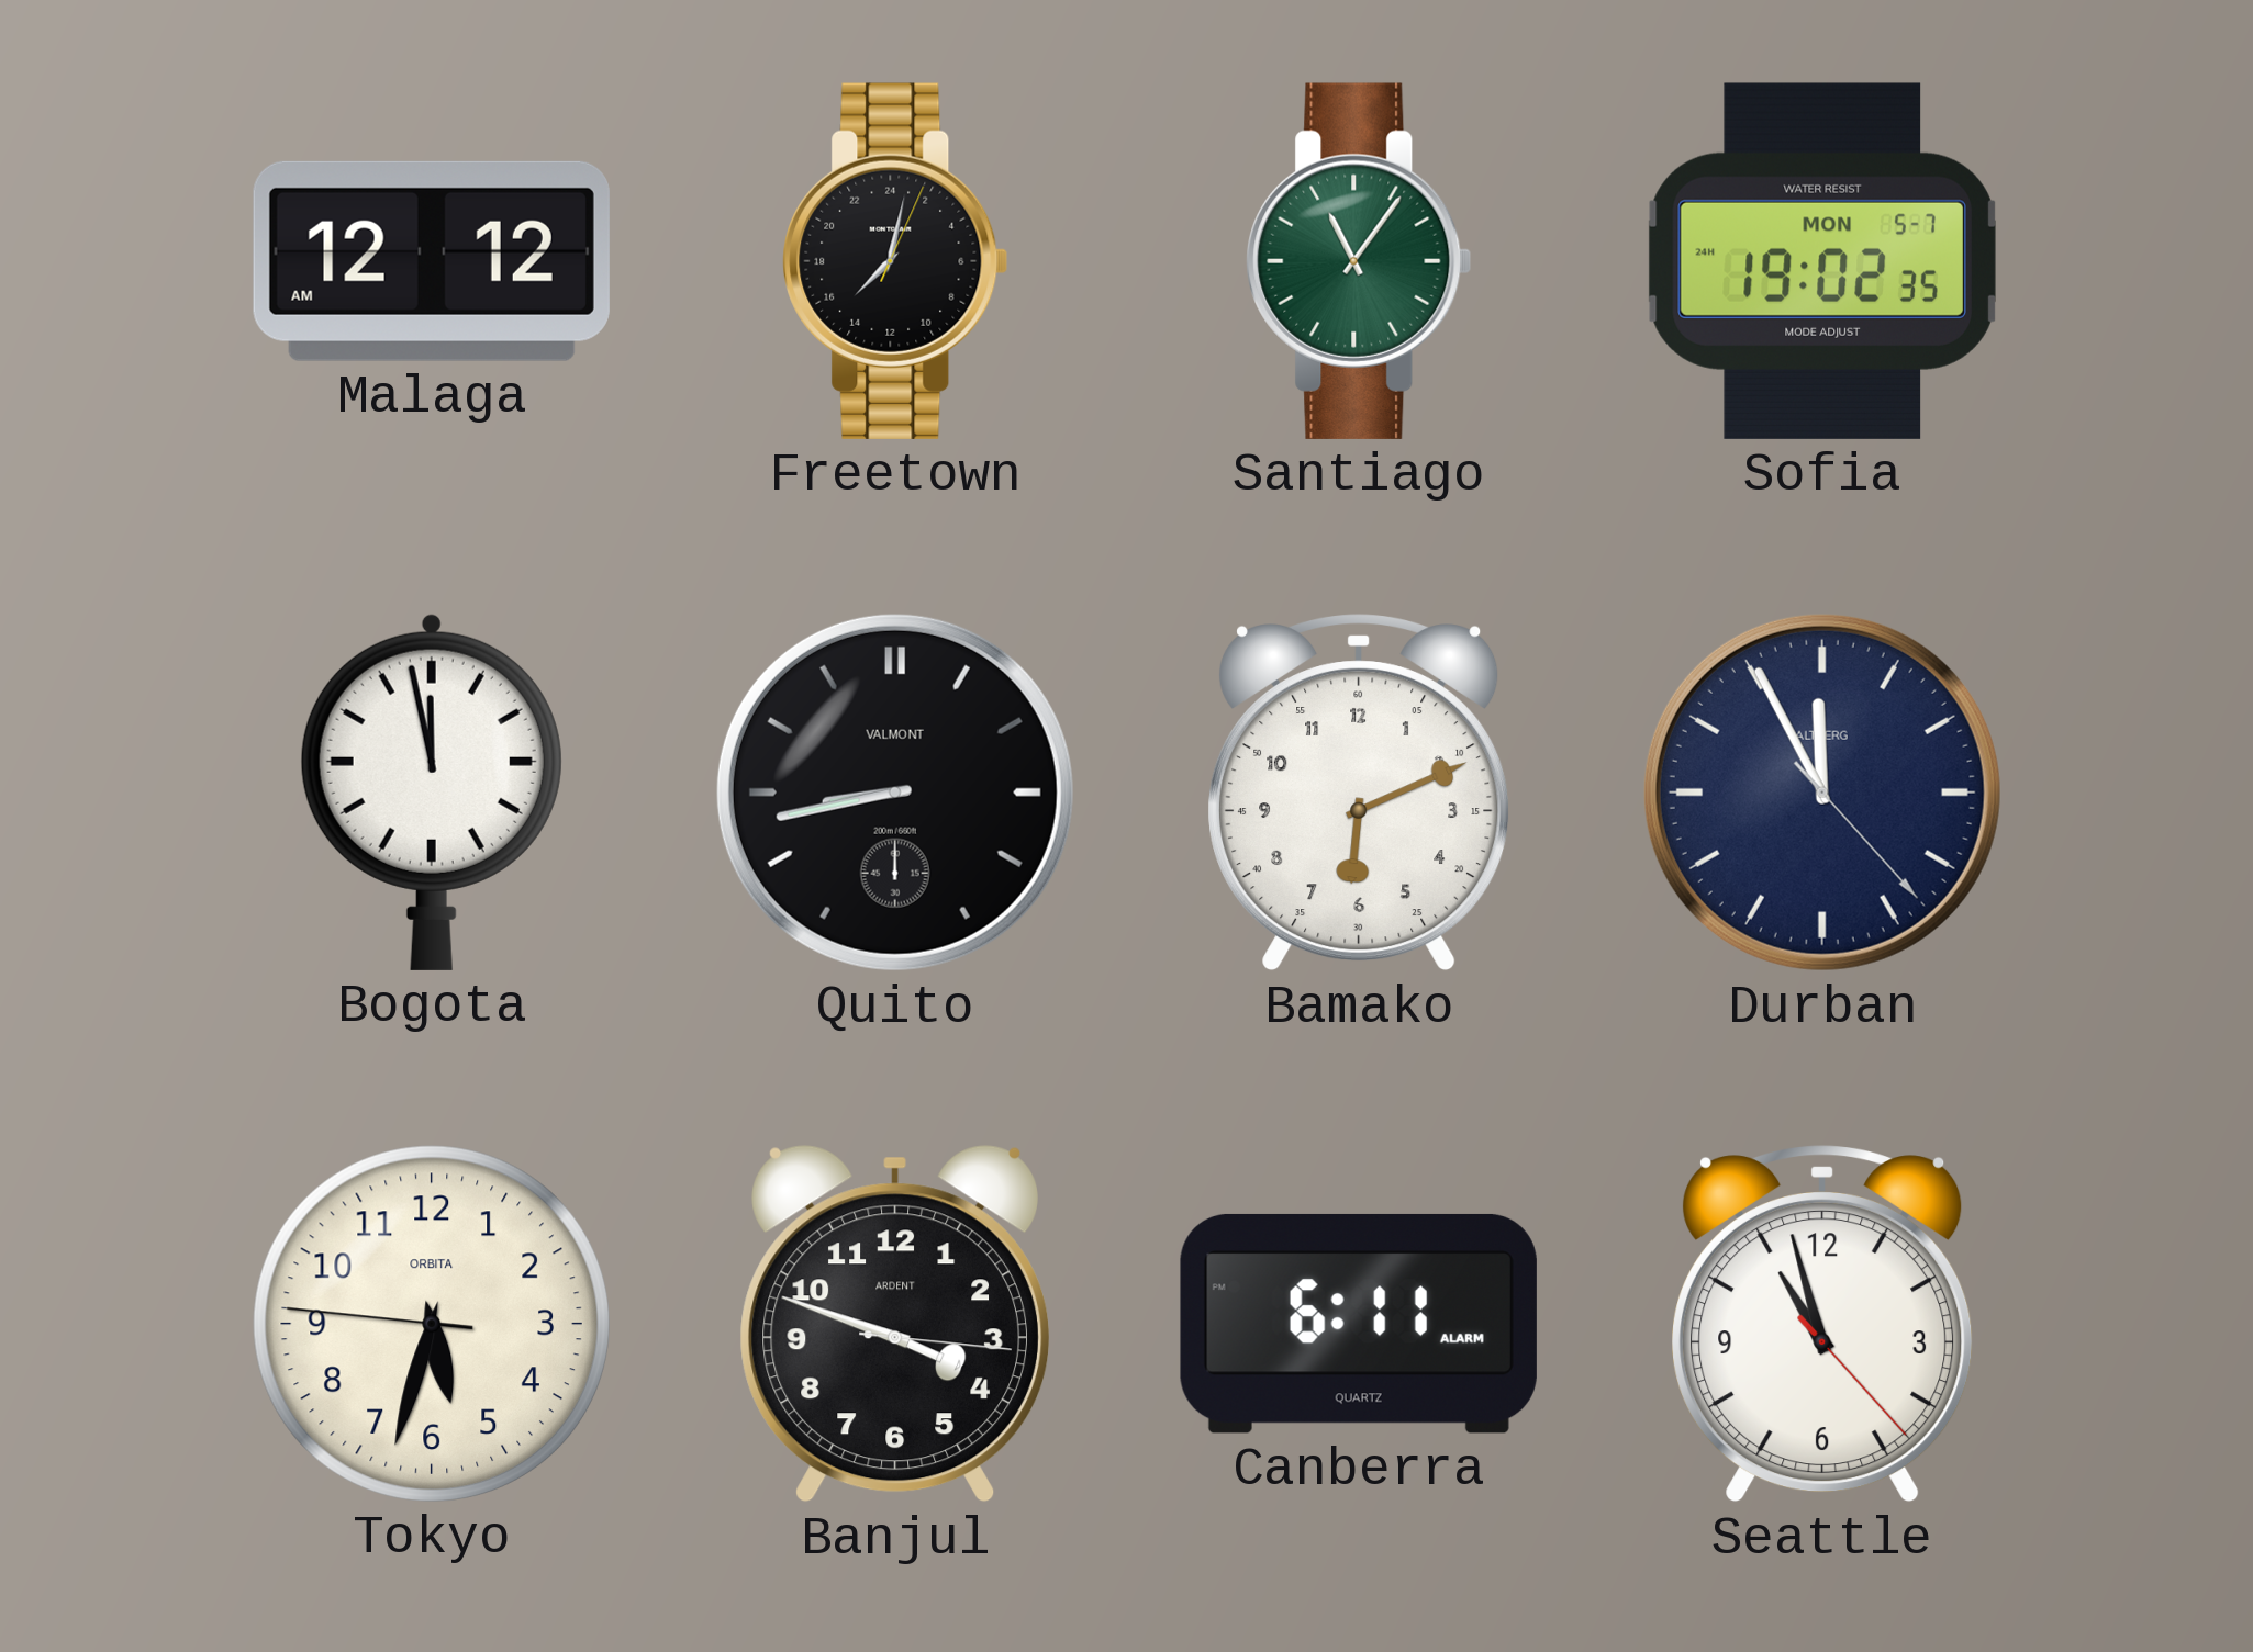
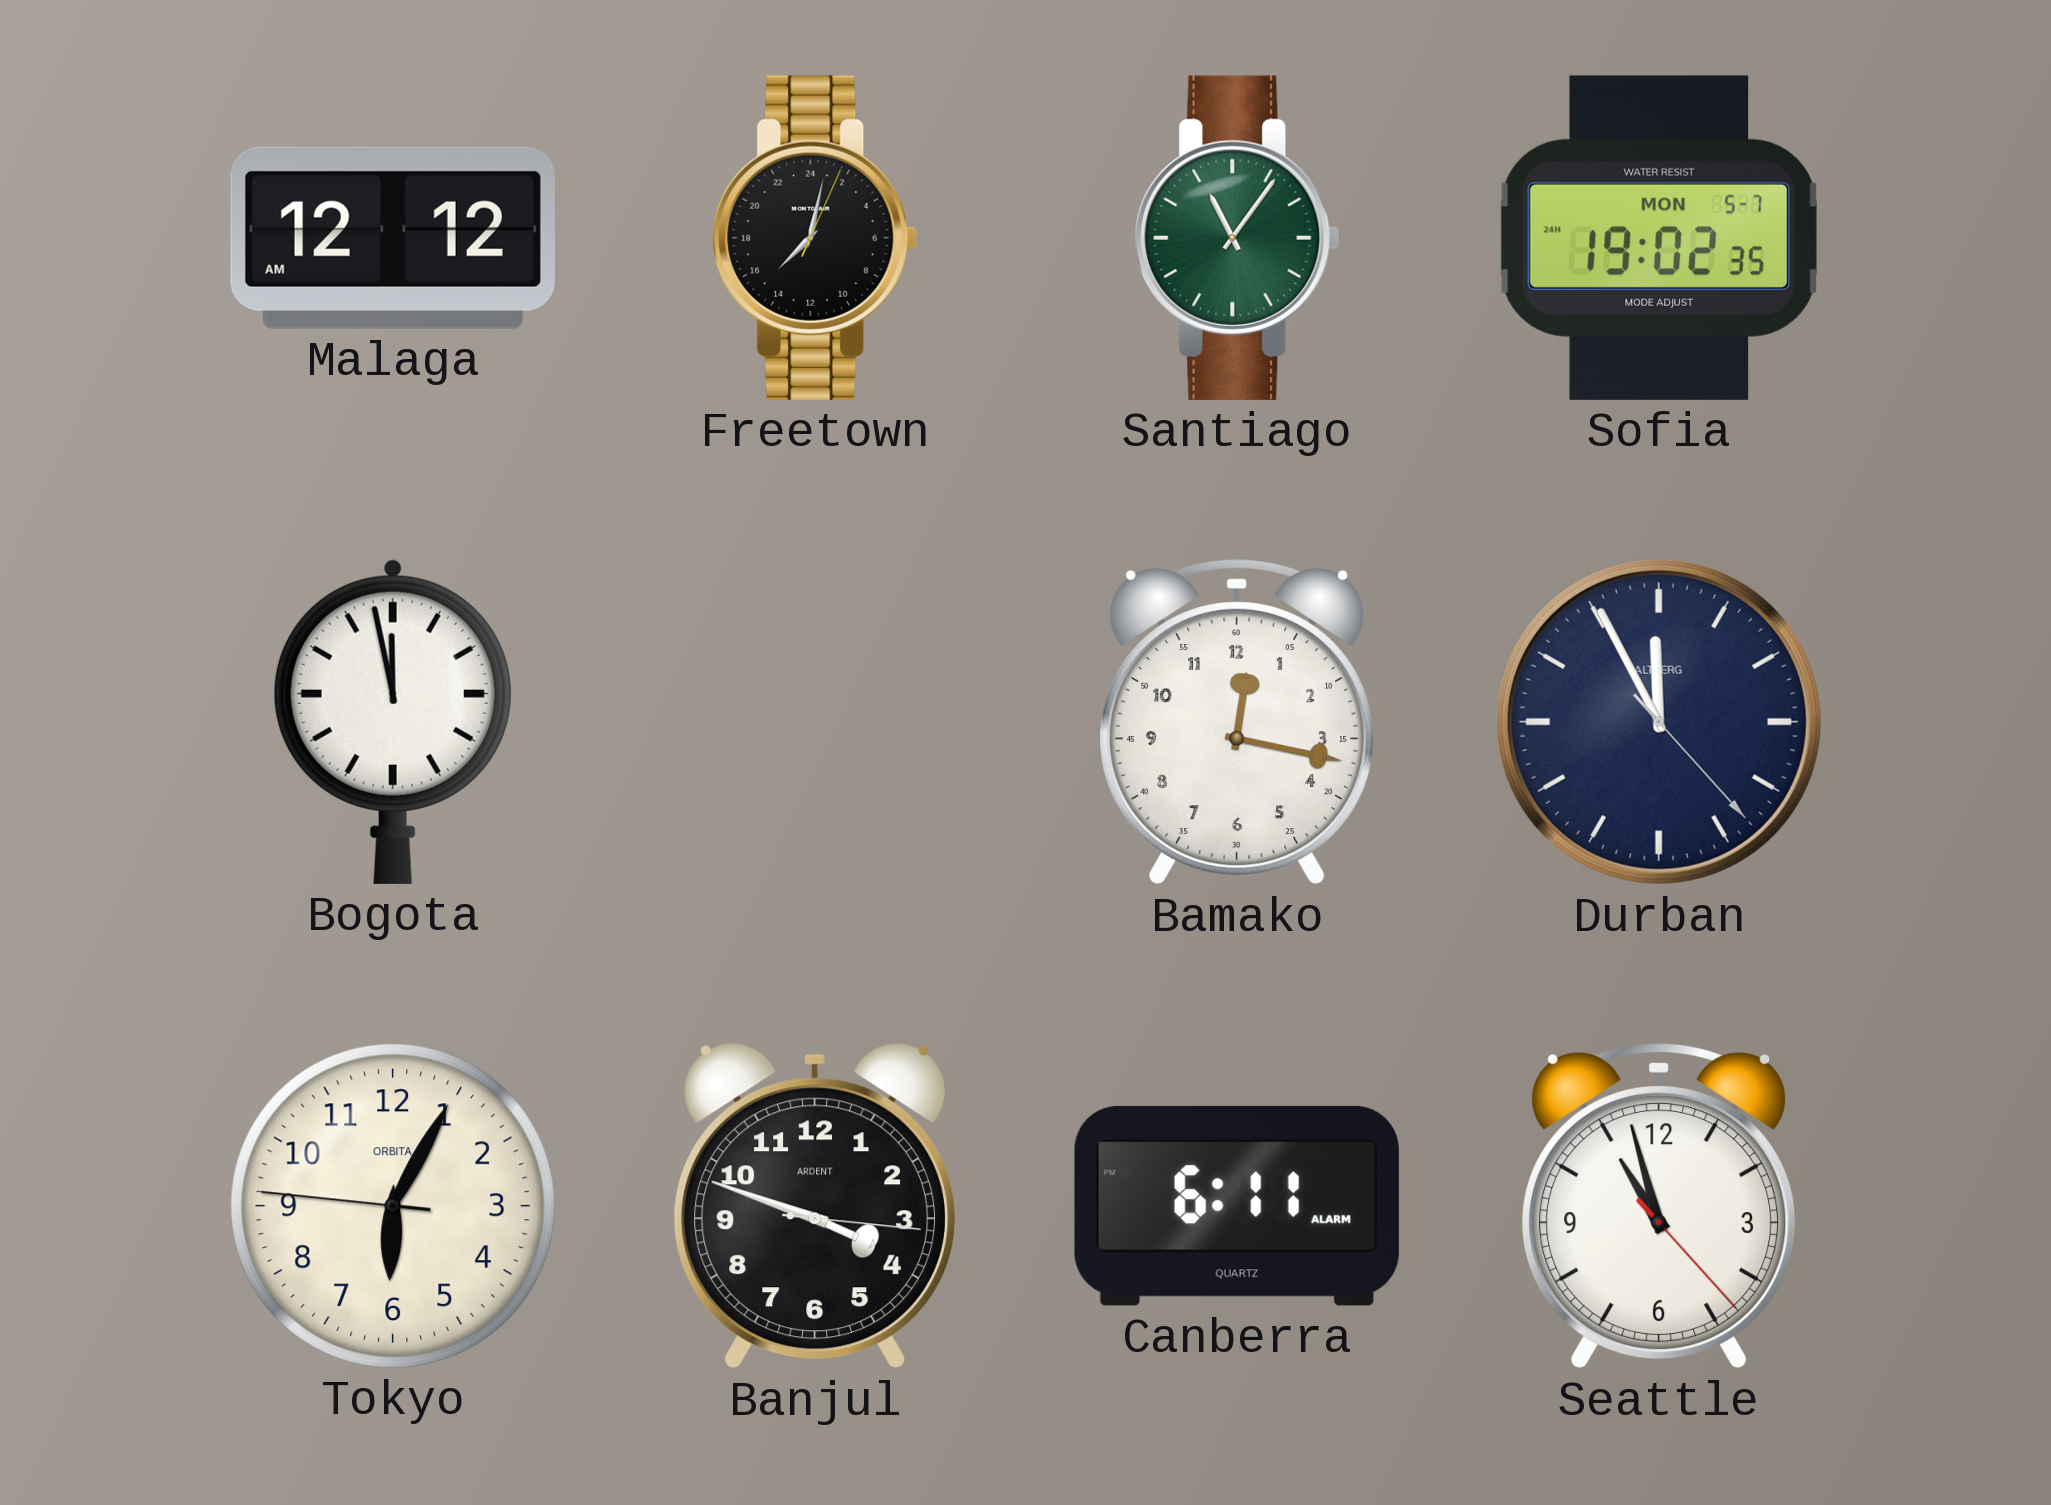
Quito: 8:43 -> none (895, 793)
Bamako: 6:11 -> 12:17 (1237, 722)
Tokyo: 5:32 -> 6:04 (393, 1206)
